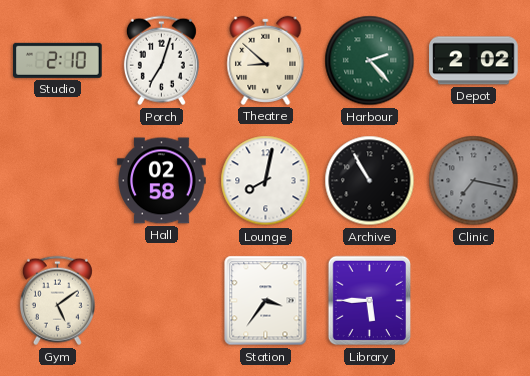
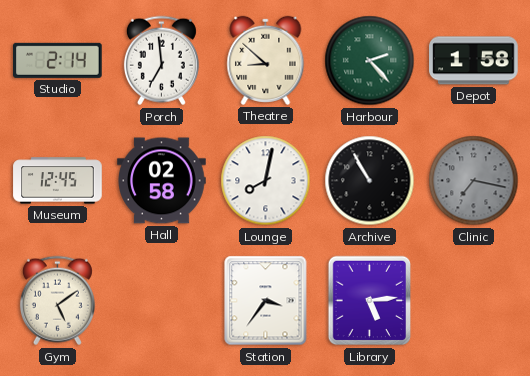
Studio: 2:10 -> 2:14 (58, 60)
Porch: 7:03 -> 6:59 (161, 61)
Depot: 2:02 -> 1:58 (474, 61)
Museum: none -> 12:45 (58, 181)
Library: 5:45 -> 5:14 (370, 301)
